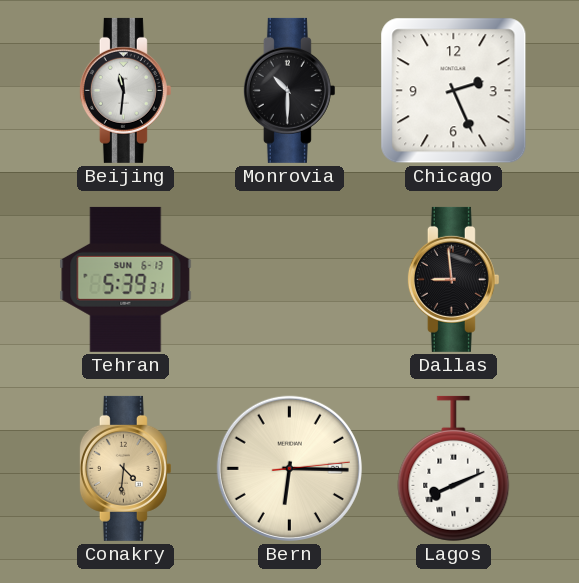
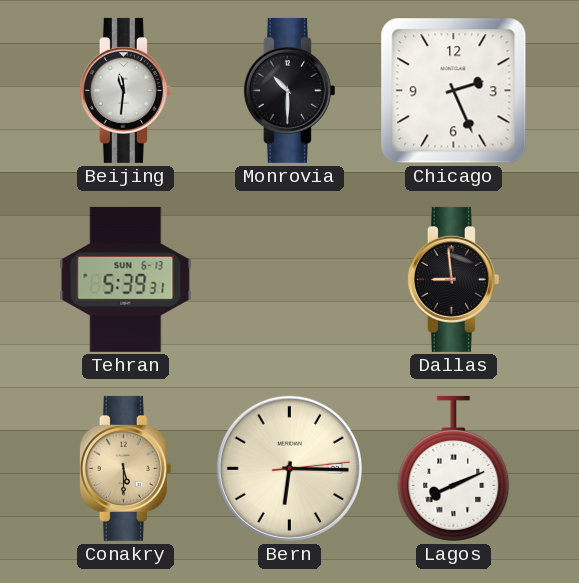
Conakry: 4:31 -> 5:30 (125, 468)
